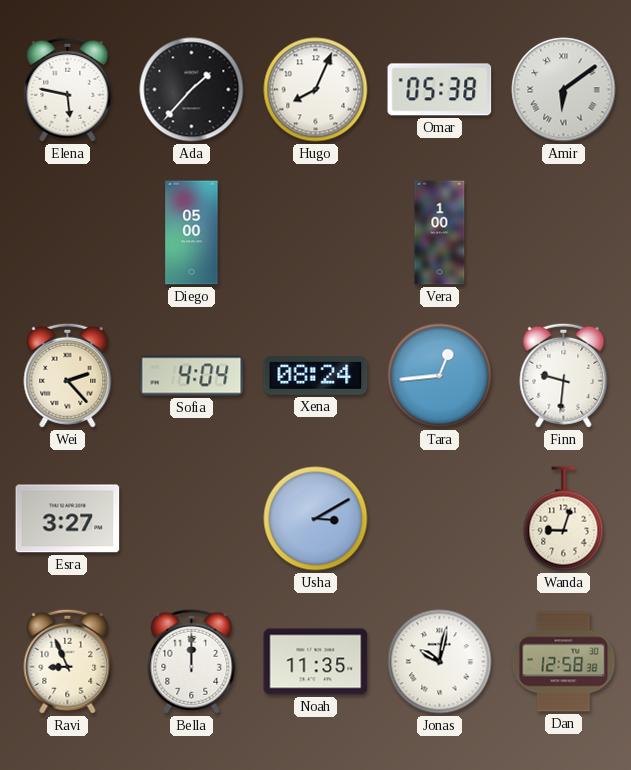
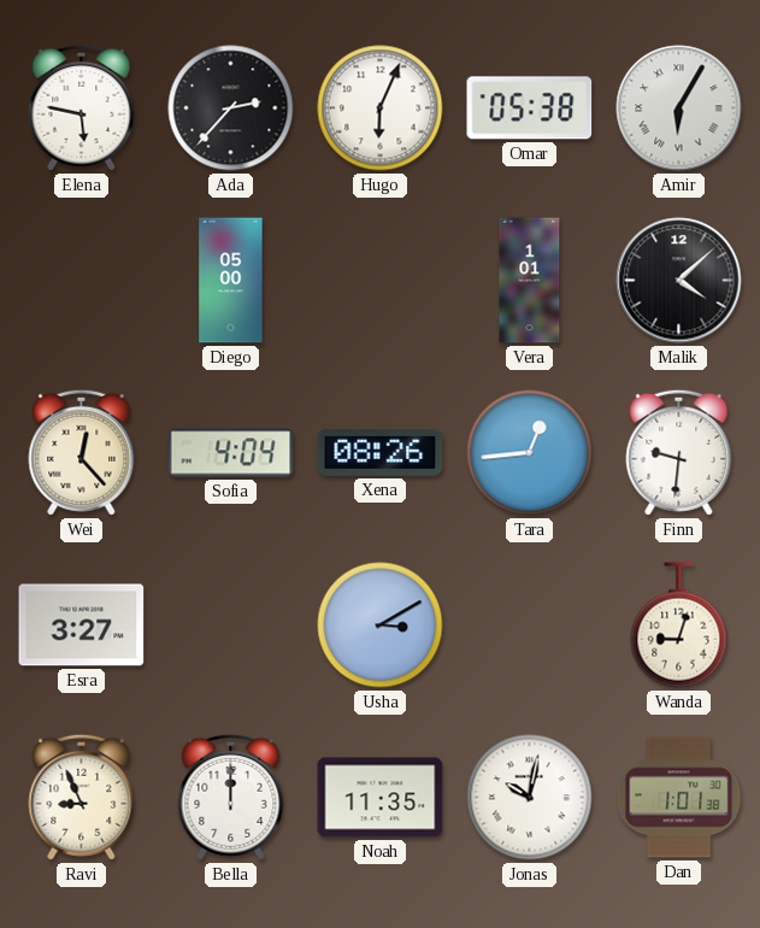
Ada: 1:37 -> 2:37 (231, 108)
Hugo: 8:04 -> 6:04 (381, 108)
Amir: 6:09 -> 6:05 (679, 108)
Vera: 1:00 -> 1:01 (530, 281)
Malik: none -> 4:08 (679, 281)
Wei: 2:23 -> 12:23 (82, 452)
Xena: 08:24 -> 08:26 (381, 453)
Dan: 12:58 -> 1:01 (679, 798)
